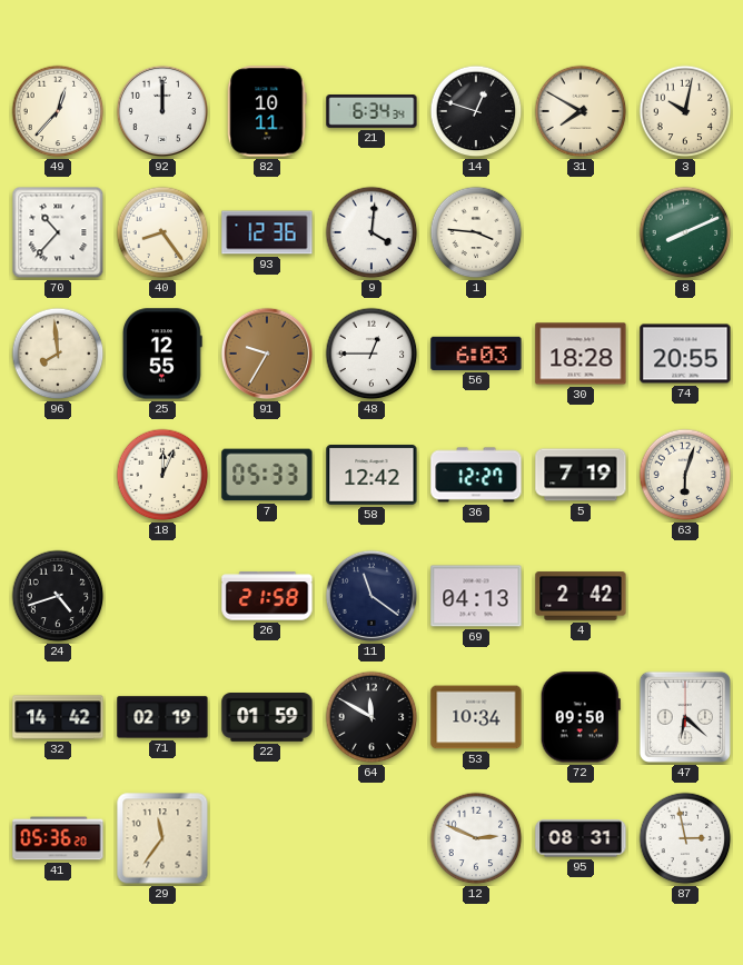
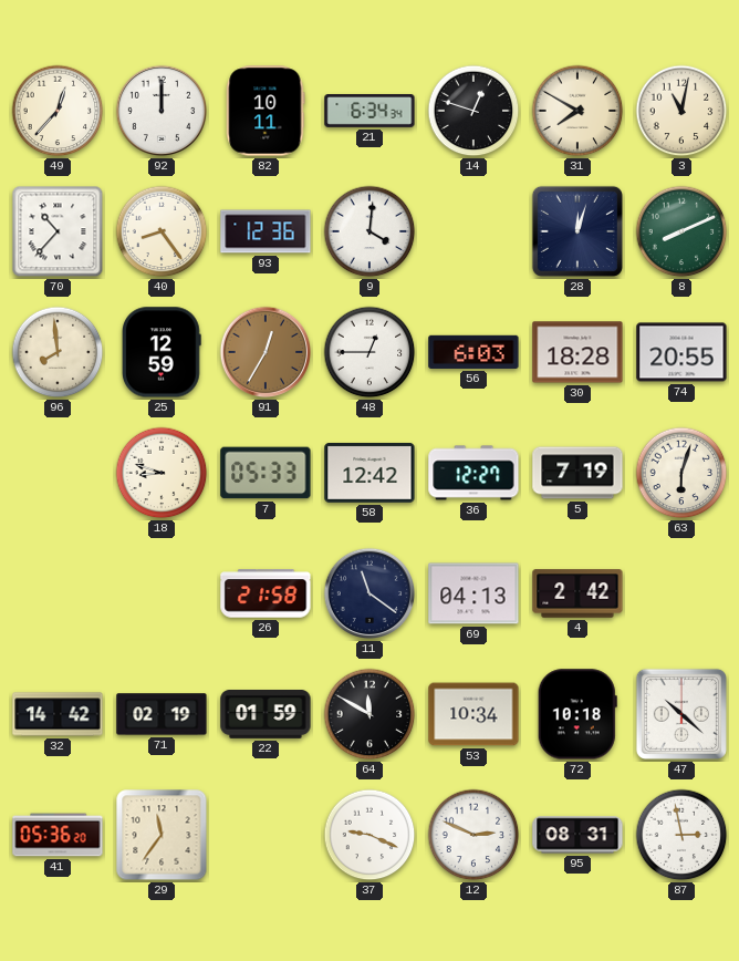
3: 10:02 -> 11:02 (681, 111)
1: 3:46 -> none (476, 232)
28: none -> 12:03 (577, 231)
25: 12:55 -> 12:59 (162, 352)
91: 9:35 -> 12:35 (266, 352)
18: 12:04 -> 8:48 (162, 473)
24: 4:42 -> none (58, 596)
72: 09:50 -> 10:18 (577, 714)
47: 6:22 -> 10:22 (681, 714)
37: none -> 9:19 (369, 835)
